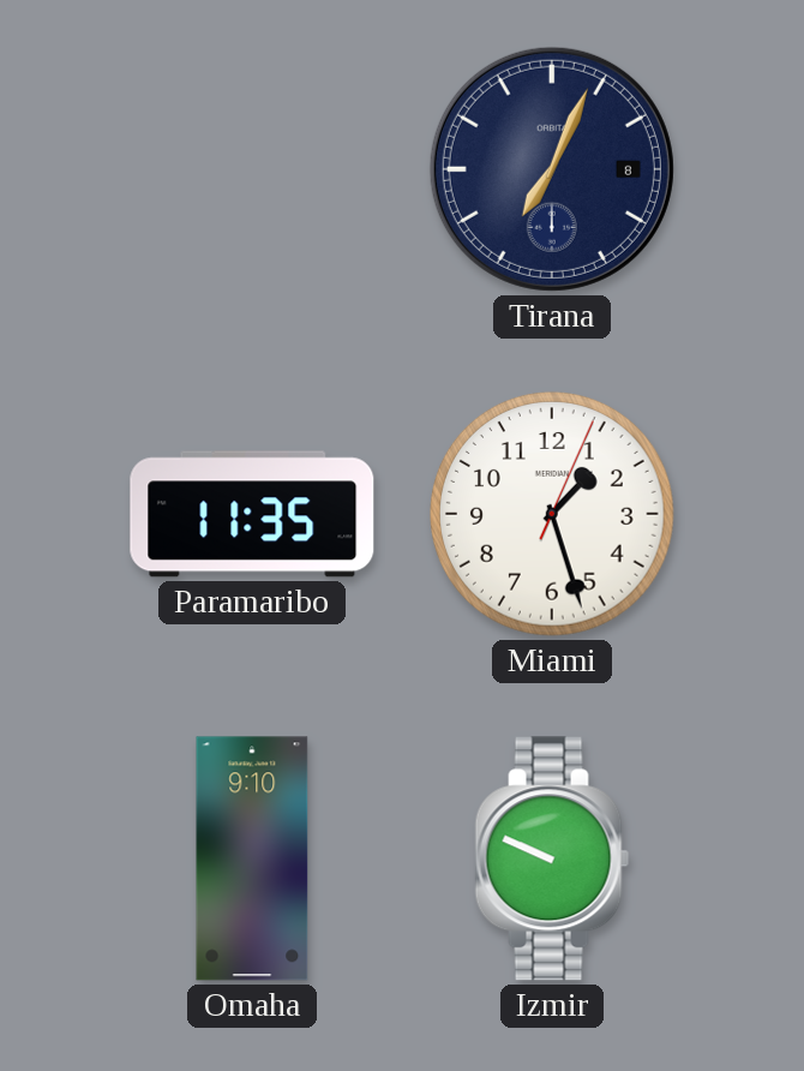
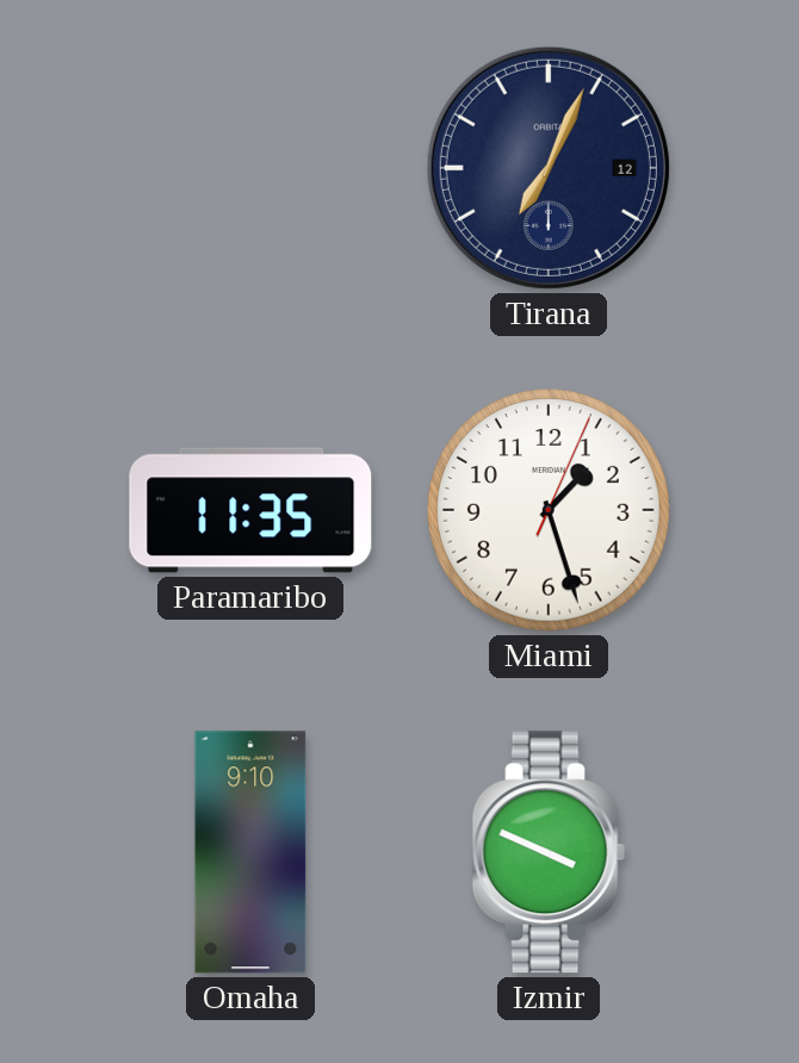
Tirana date: 8 -> 12 (549, 168)
Izmir: 9:49 -> 3:49 (549, 852)
